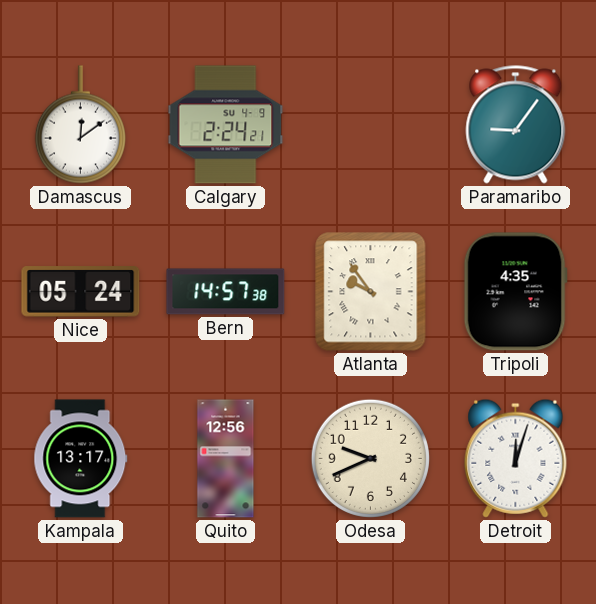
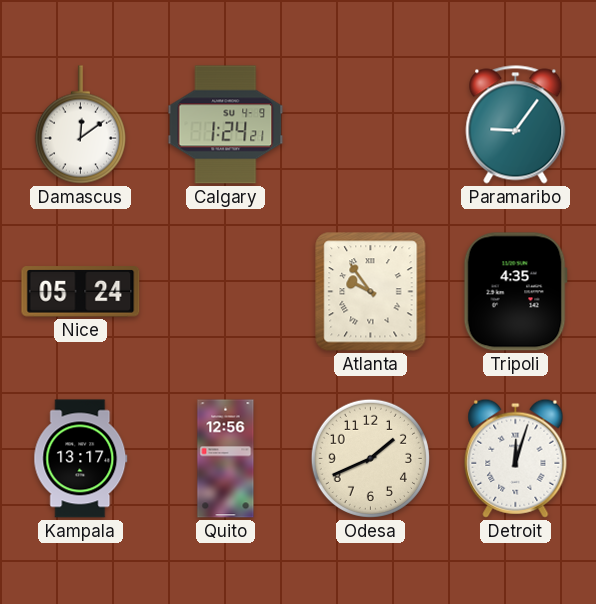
Calgary: 2:24 -> 1:24 (226, 125)
Bern: 14:57 -> none (226, 292)
Odesa: 9:41 -> 1:41 (370, 458)
